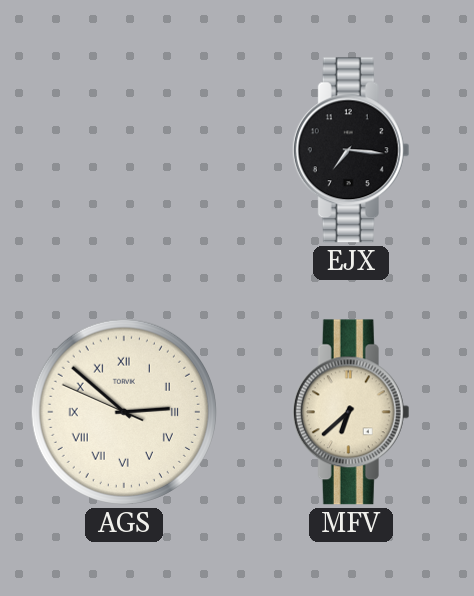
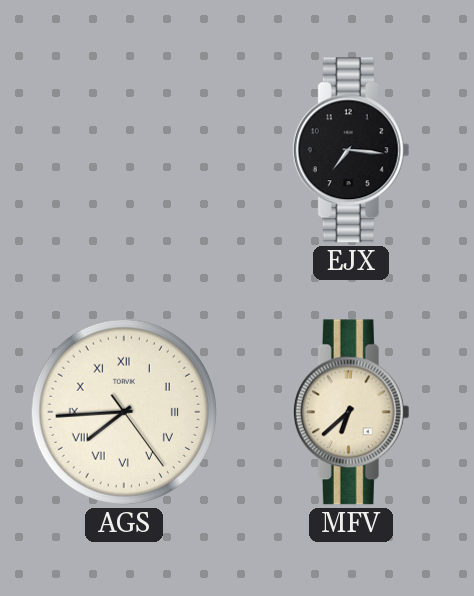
AGS: 2:51 -> 7:44 (124, 412)
